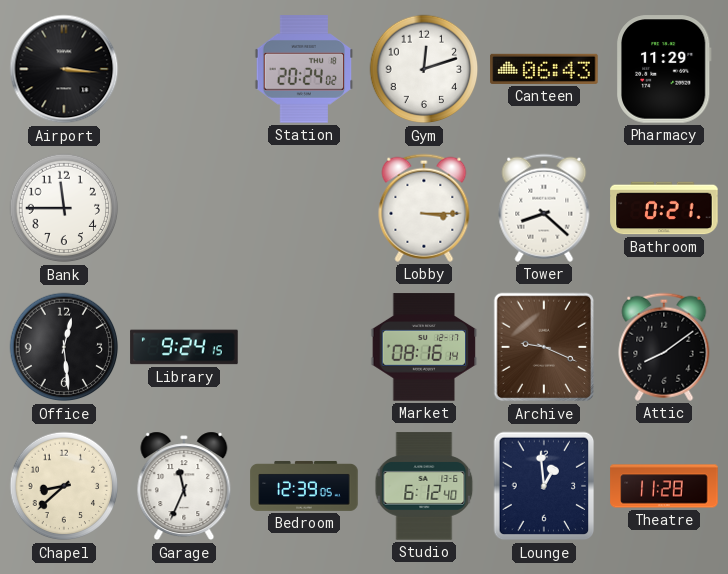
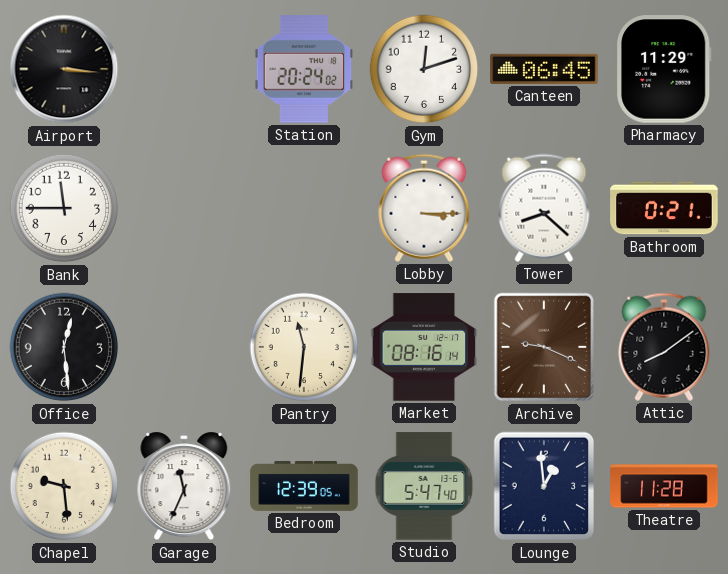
Canteen: 06:43 -> 06:45 (544, 69)
Library: 9:24 -> none (184, 347)
Pantry: none -> 11:31 (304, 347)
Chapel: 8:38 -> 9:29 (64, 486)
Studio: 6:12 -> 5:47 (424, 486)
